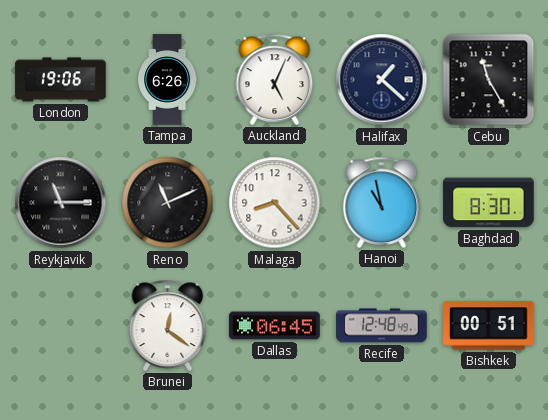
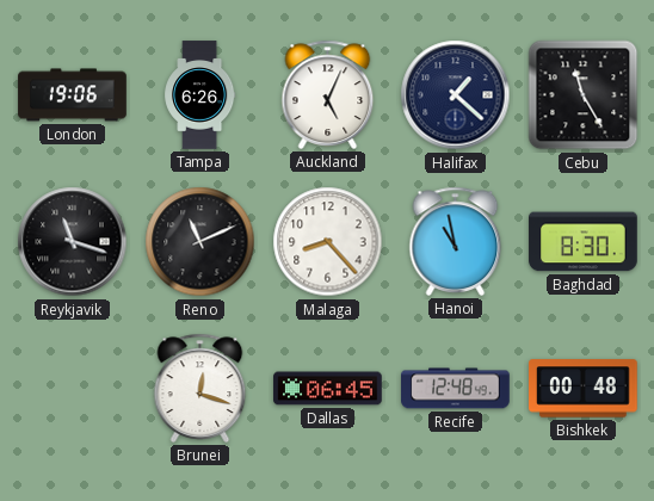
Reykjavik: 11:15 -> 11:18 (73, 242)
Brunei: 12:21 -> 12:18 (200, 388)
Bishkek: 00:51 -> 00:48 (584, 389)
